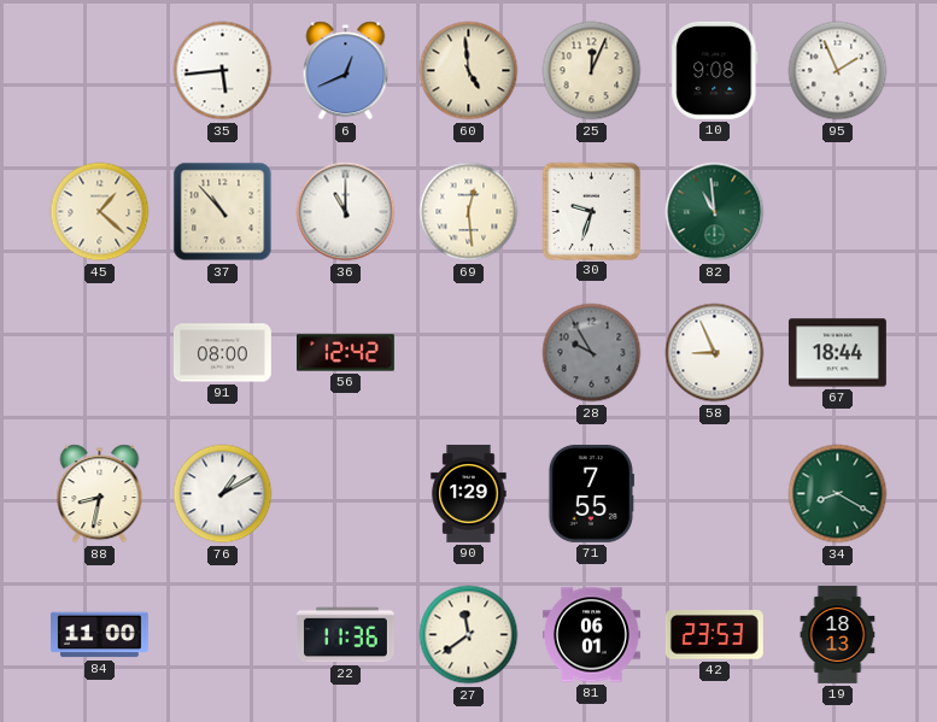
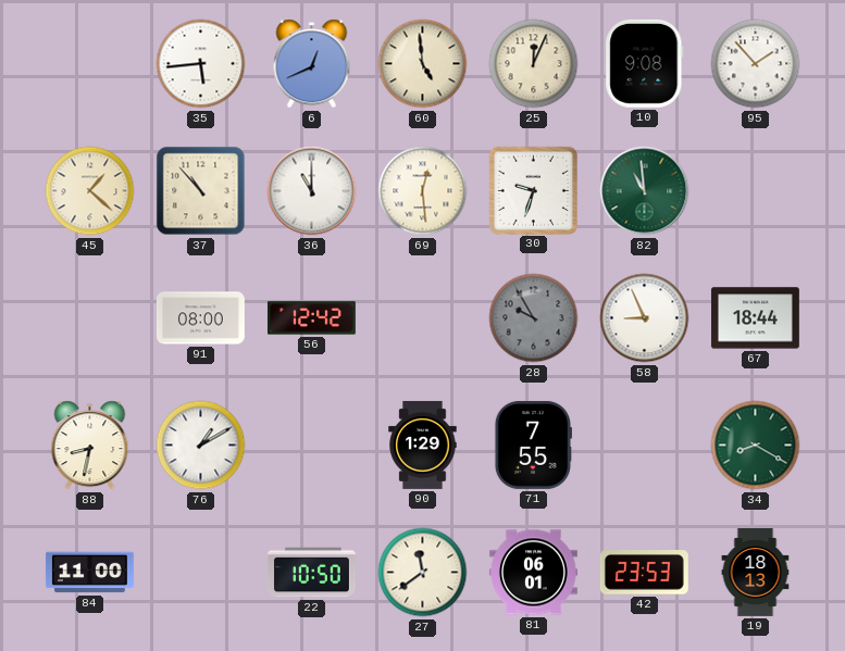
95: 1:56 -> 1:53 (756, 64)
22: 11:36 -> 10:50 (311, 573)
